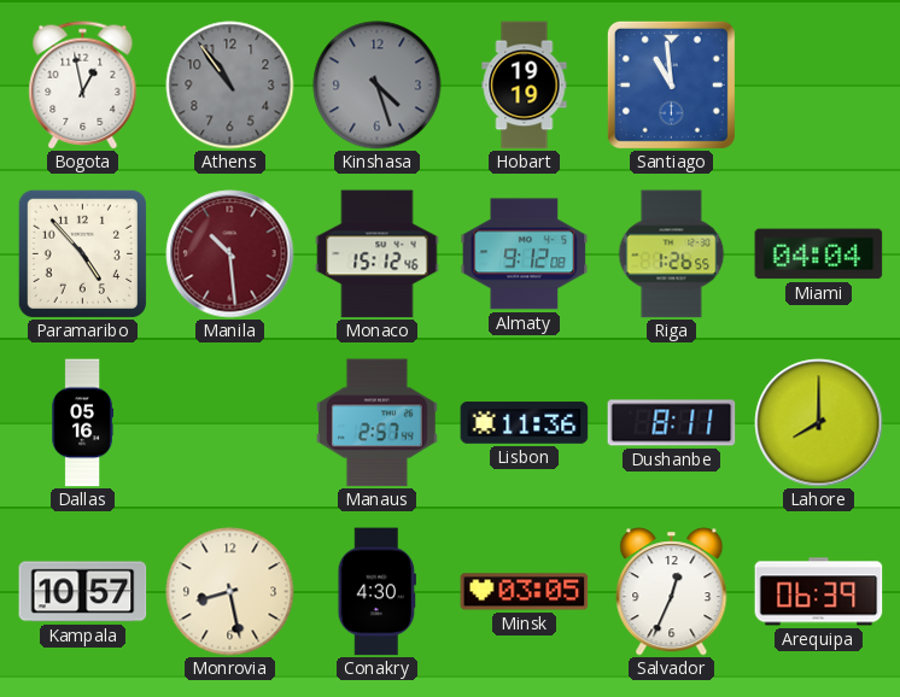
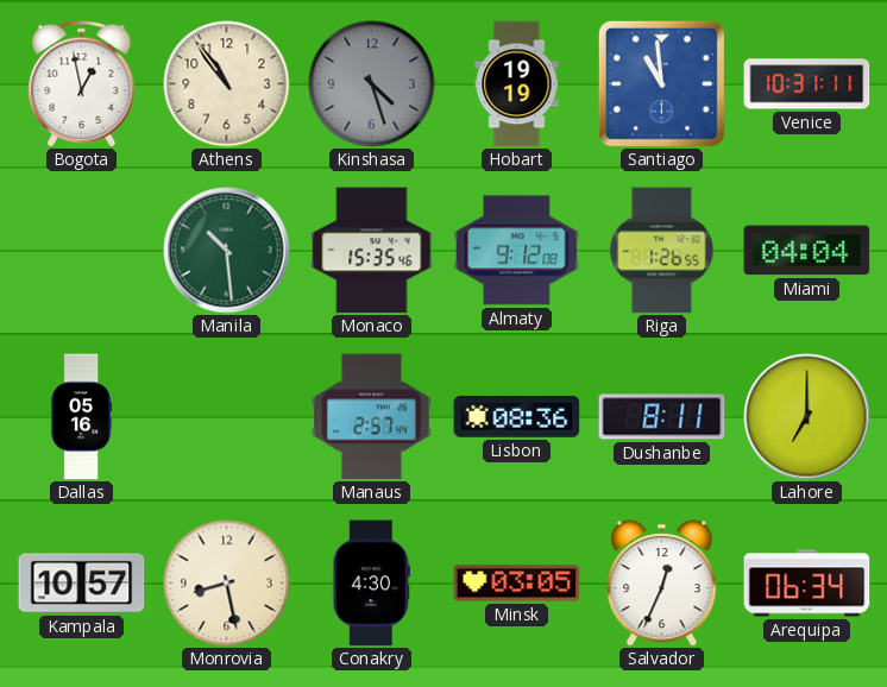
Athens dial: grey -> cream (227, 84)
Venice: none -> 10:31 (807, 84)
Paramaribo: 4:53 -> none (82, 253)
Manila dial: burgundy -> green (227, 251)
Monaco: 15:12 -> 15:35 (372, 251)
Lisbon: 11:36 -> 08:36 (517, 417)
Lahore: 8:00 -> 7:00 (807, 417)
Arequipa: 06:39 -> 06:34 (807, 584)
